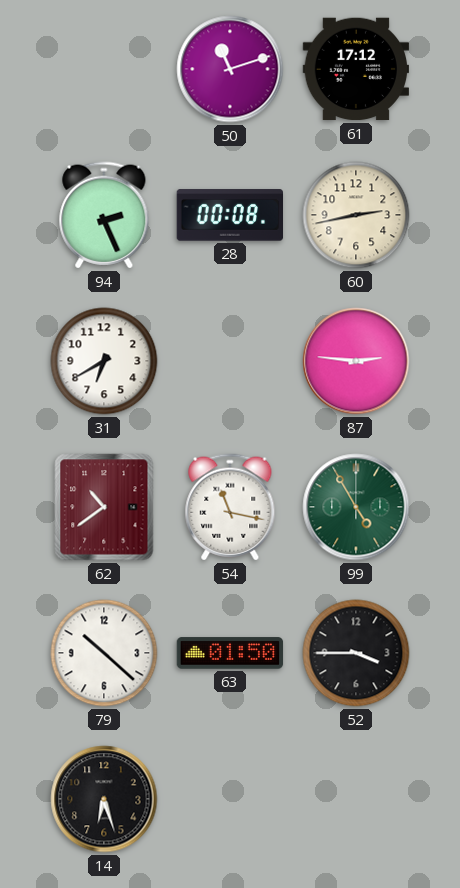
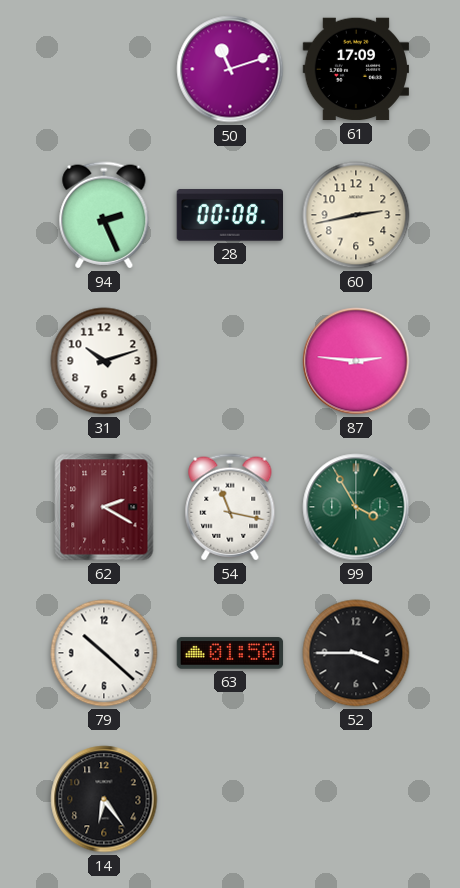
61: 17:12 -> 17:09 (355, 69)
31: 6:40 -> 10:12 (104, 361)
62: 10:39 -> 2:20 (104, 507)
99: 4:55 -> 3:55 (356, 507)
14: 6:27 -> 6:24 (104, 799)
